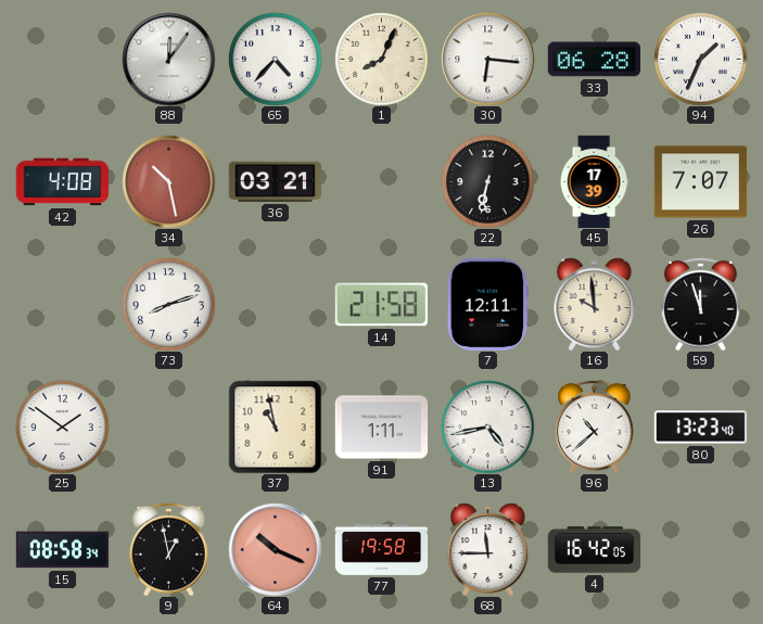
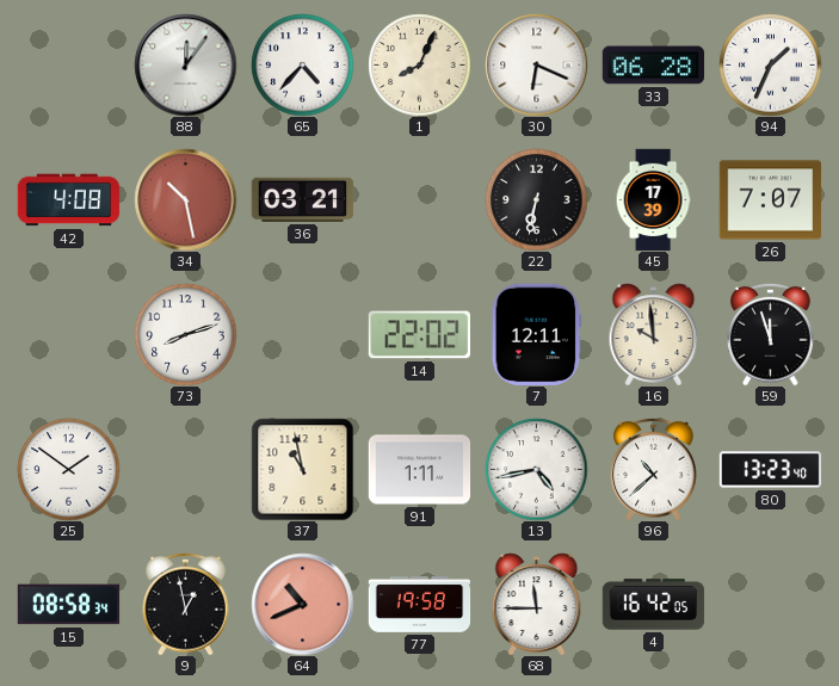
30: 6:16 -> 6:19 (536, 64)
14: 21:58 -> 22:02 (419, 335)
64: 10:19 -> 10:41 (302, 604)
